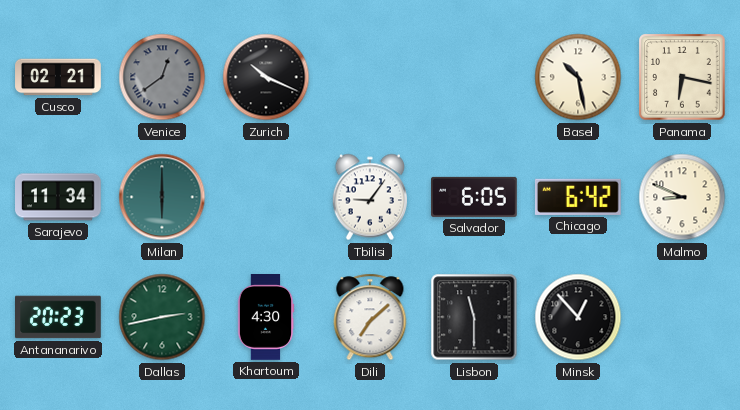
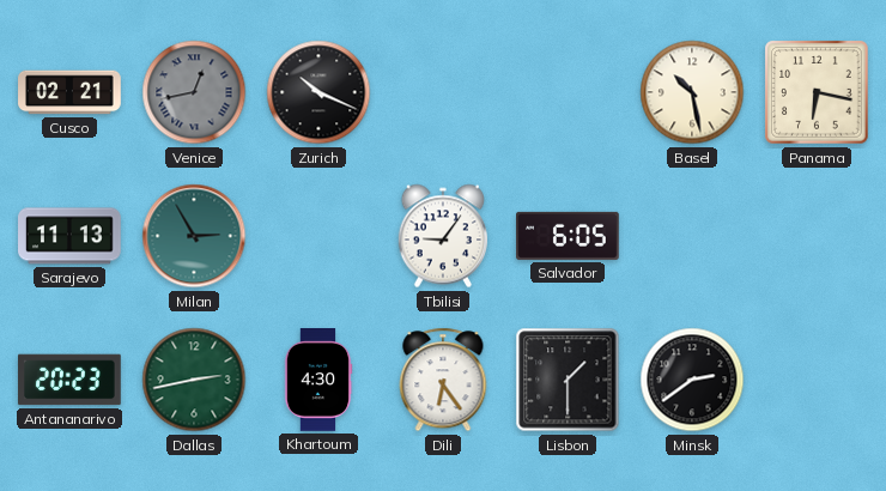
Venice: 12:39 -> 12:43 (194, 92)
Sarajevo: 11:34 -> 11:13 (71, 236)
Milan: 6:00 -> 2:55 (194, 236)
Chicago: 6:42 -> none (578, 197)
Malmo: 8:49 -> none (682, 197)
Dili: 7:08 -> 6:24 (443, 380)
Lisbon: 11:30 -> 1:30 (568, 380)
Minsk: 12:53 -> 2:39 (692, 380)
